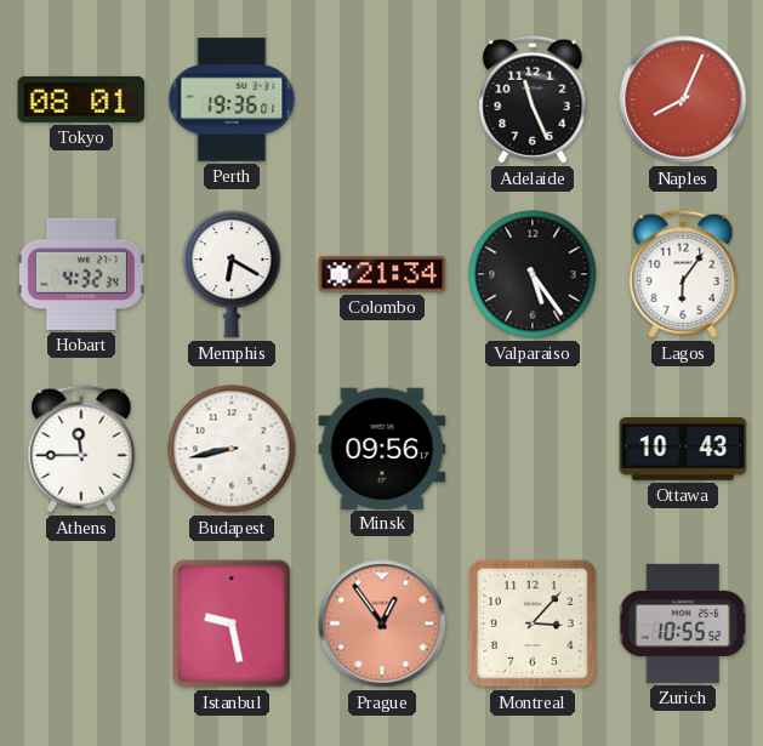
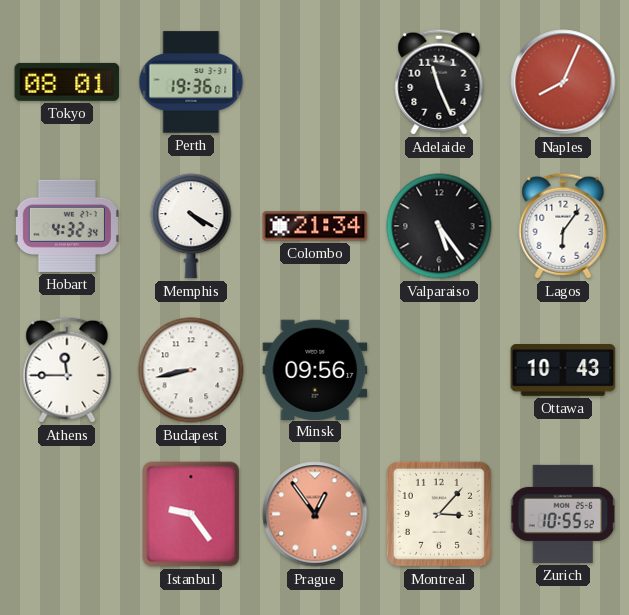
Memphis: 6:20 -> 4:20 (191, 226)
Istanbul: 9:28 -> 9:24 (191, 514)
